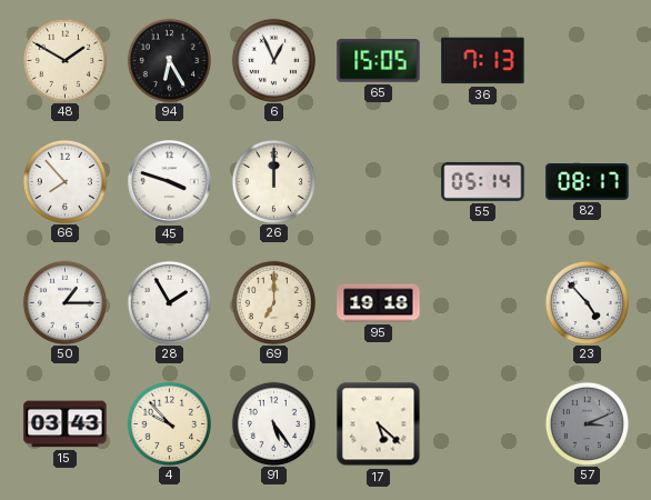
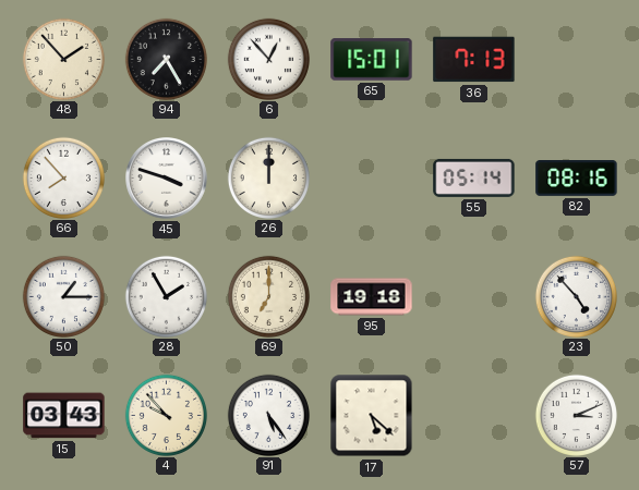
48: 1:50 -> 1:53 (63, 59)
94: 6:25 -> 7:25 (166, 59)
6: 12:56 -> 12:53 (268, 59)
65: 15:05 -> 15:01 (372, 60)
82: 08:17 -> 08:16 (577, 179)
57 dial: grey -> white (576, 415)
